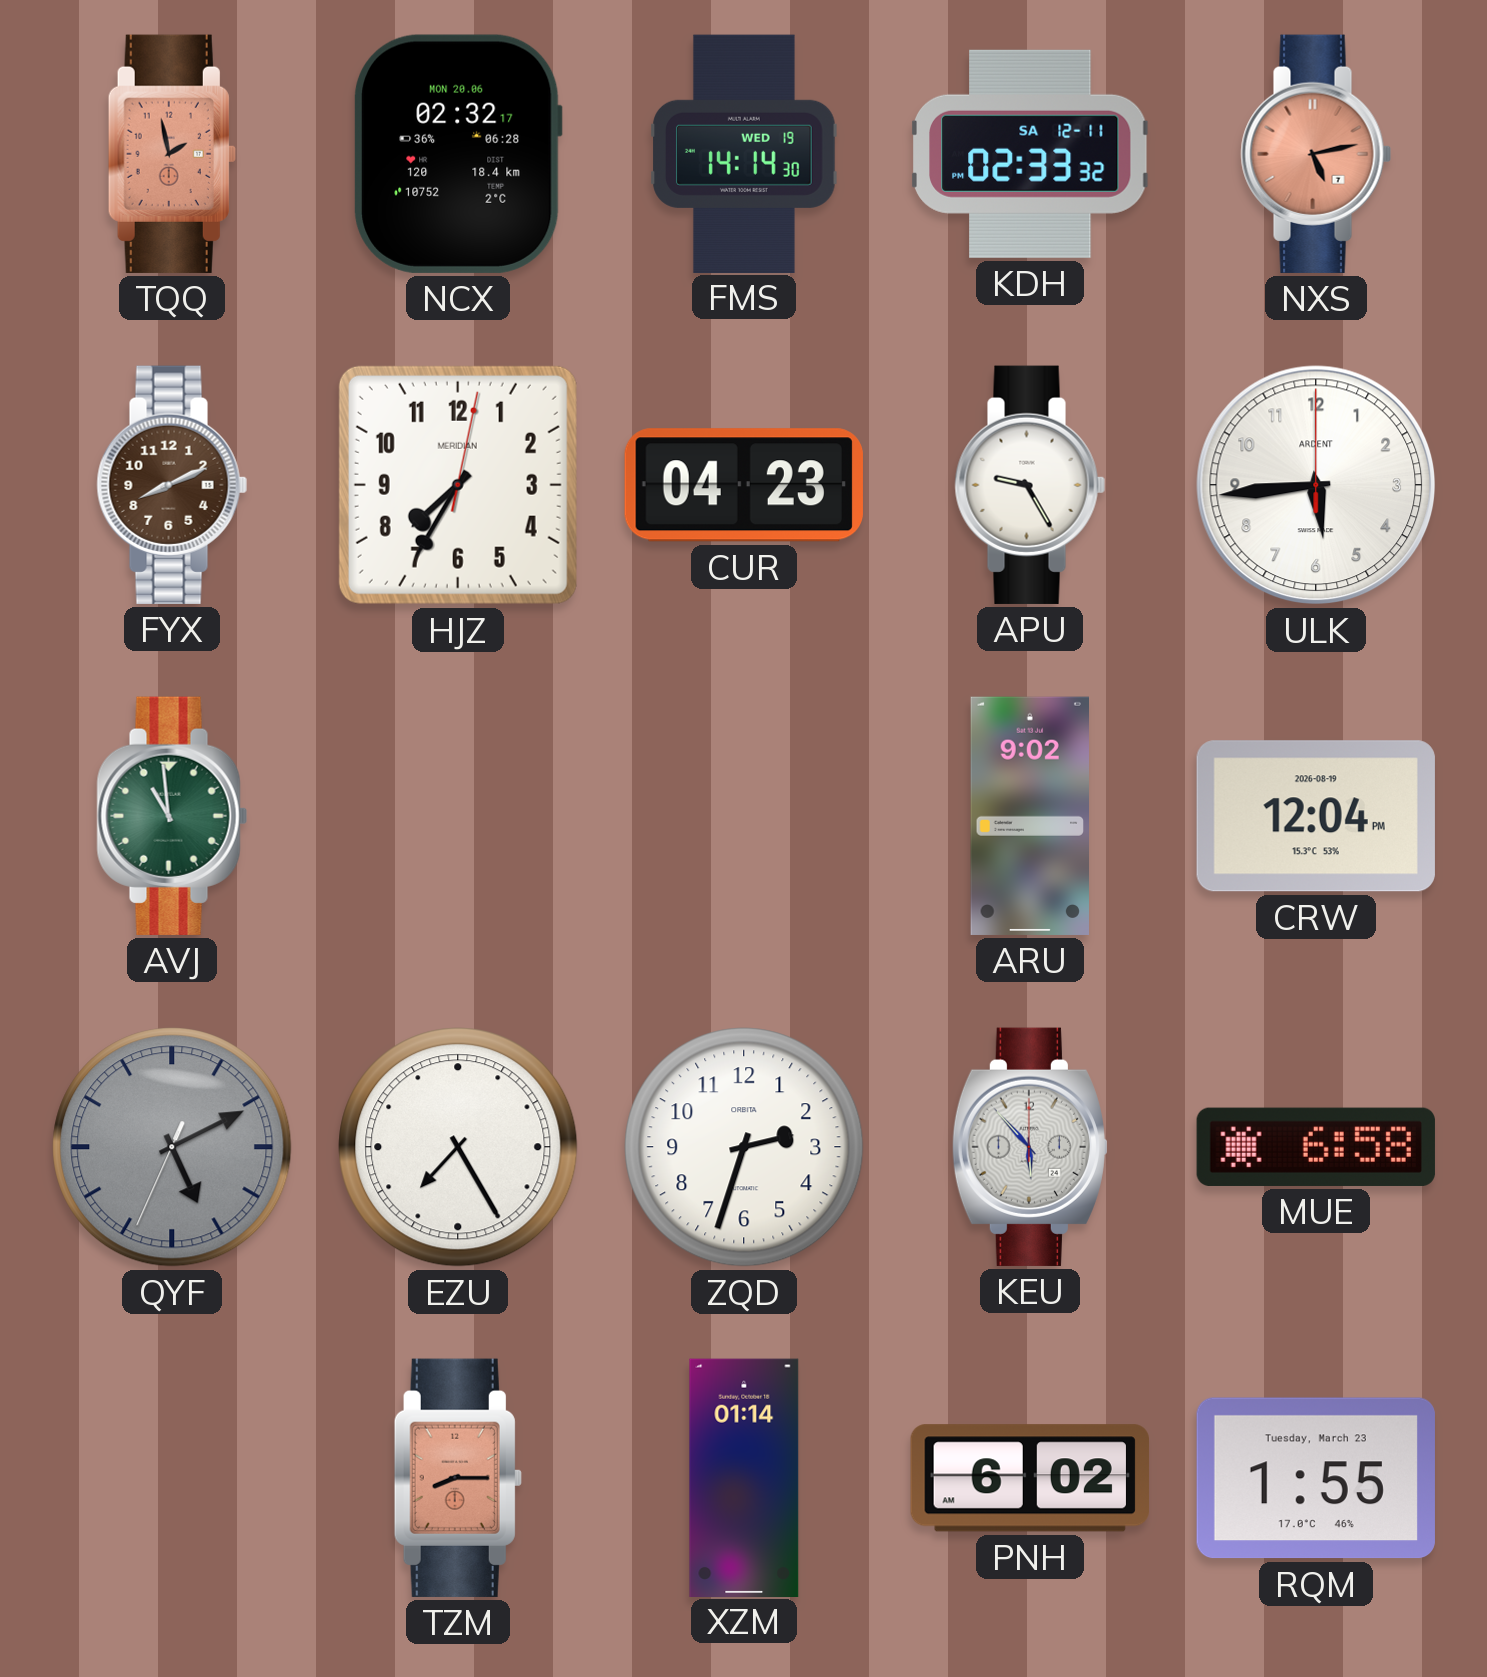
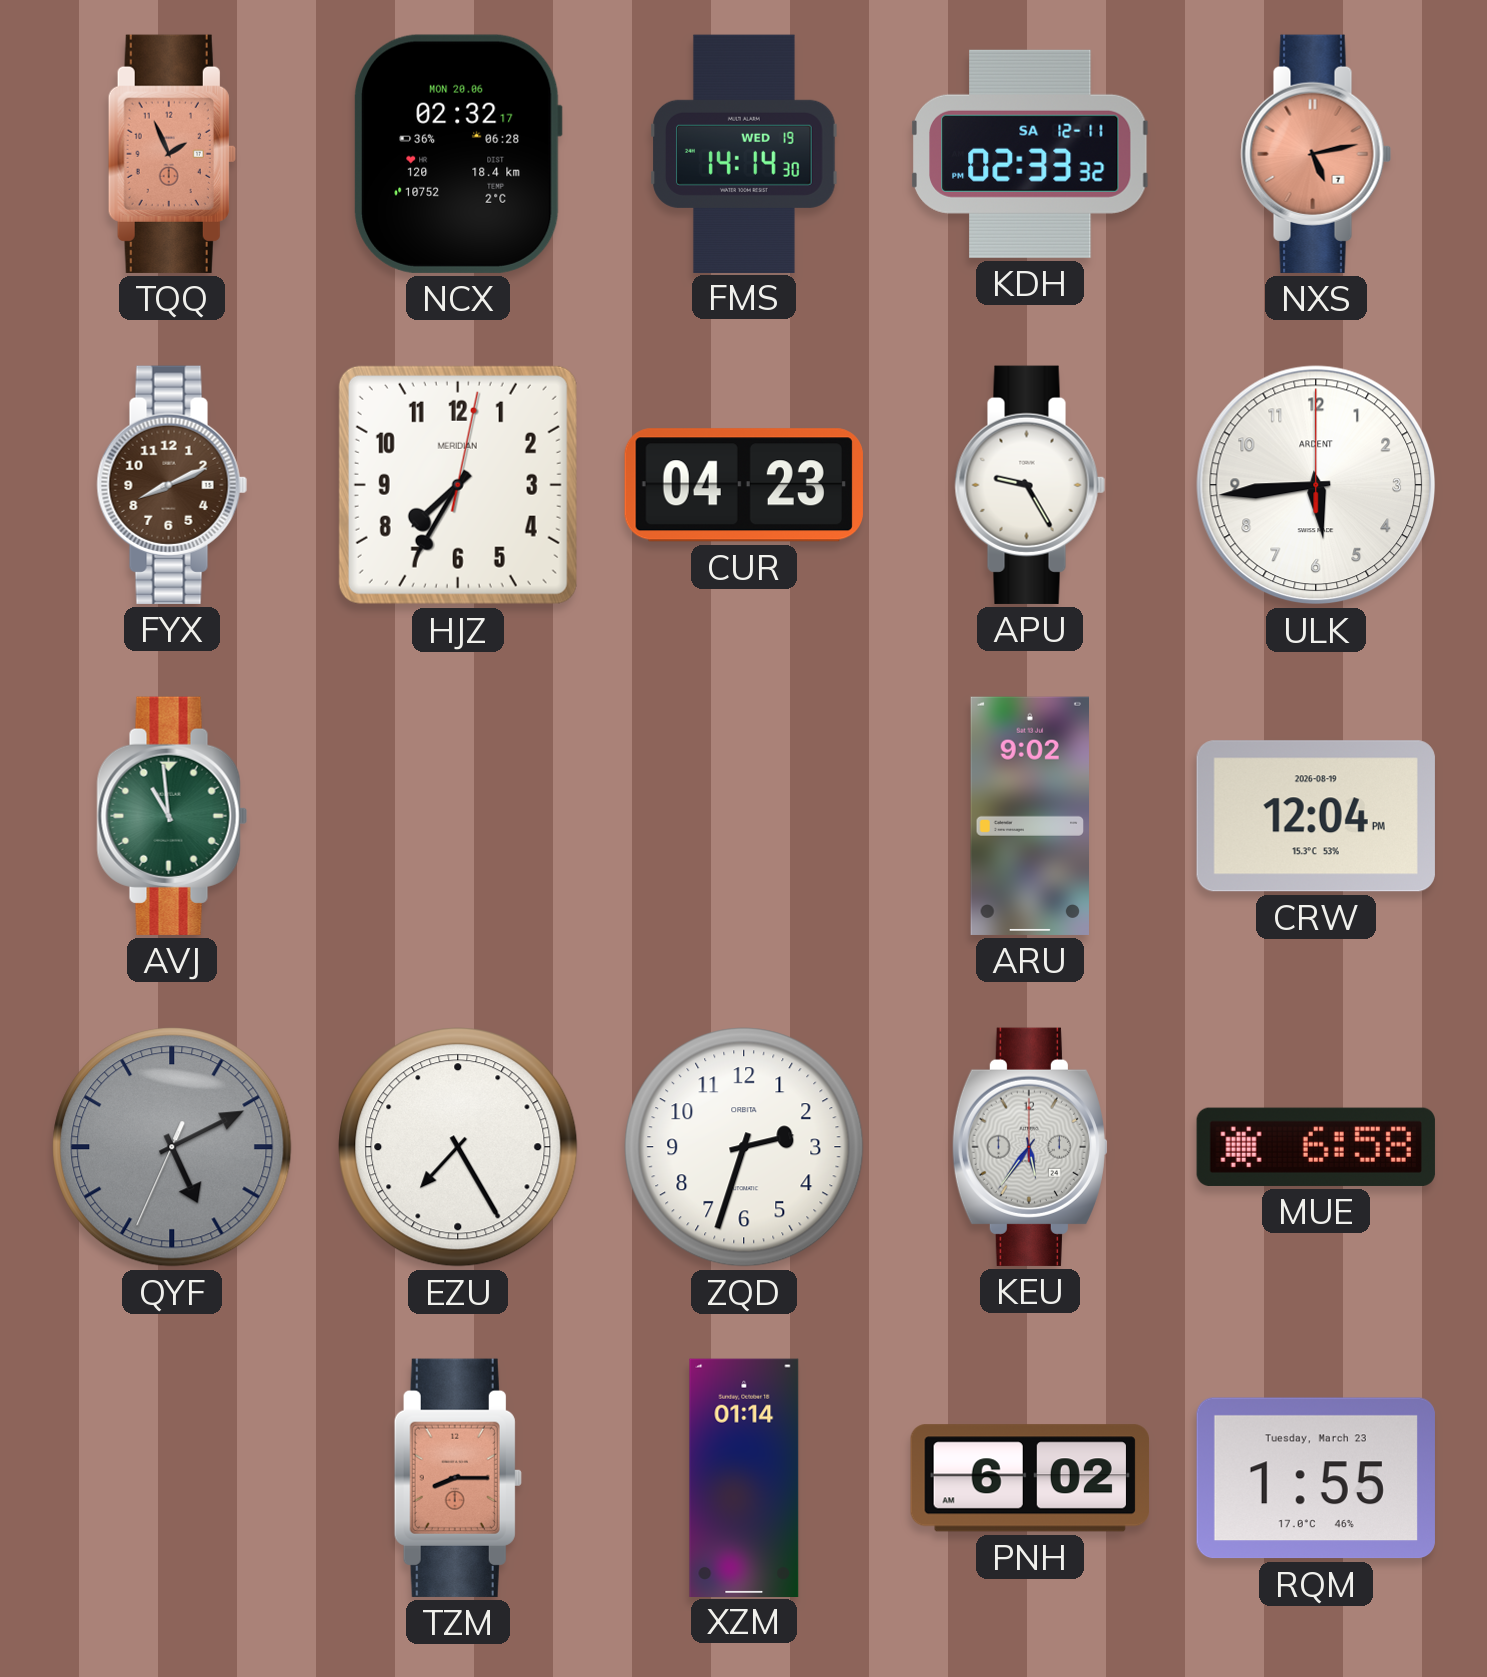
TQQ: 1:58 -> 1:56 (172, 154)
KEU: 5:53 -> 5:36 (1030, 1147)
